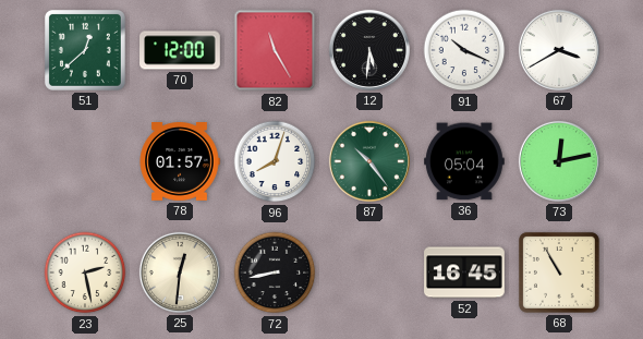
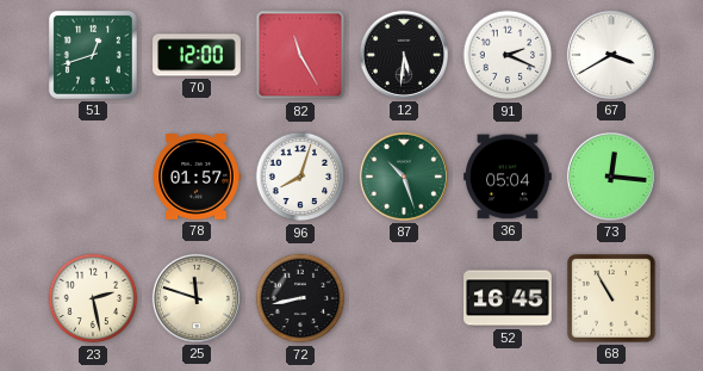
51: 12:38 -> 12:42 (93, 55)
91: 10:19 -> 2:19 (508, 55)
87: 10:24 -> 10:27 (404, 177)
73: 12:13 -> 12:16 (611, 177)
25: 12:31 -> 11:48 (197, 298)
